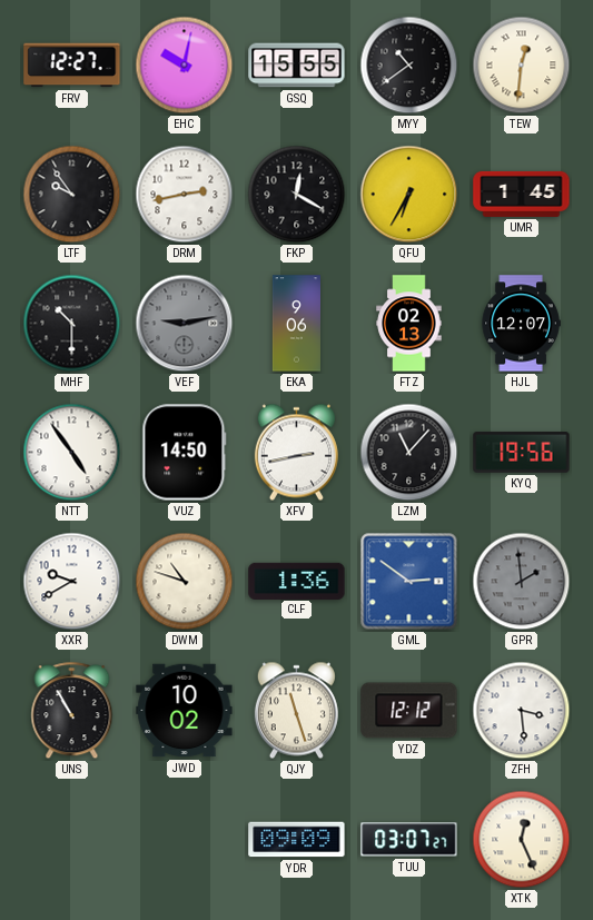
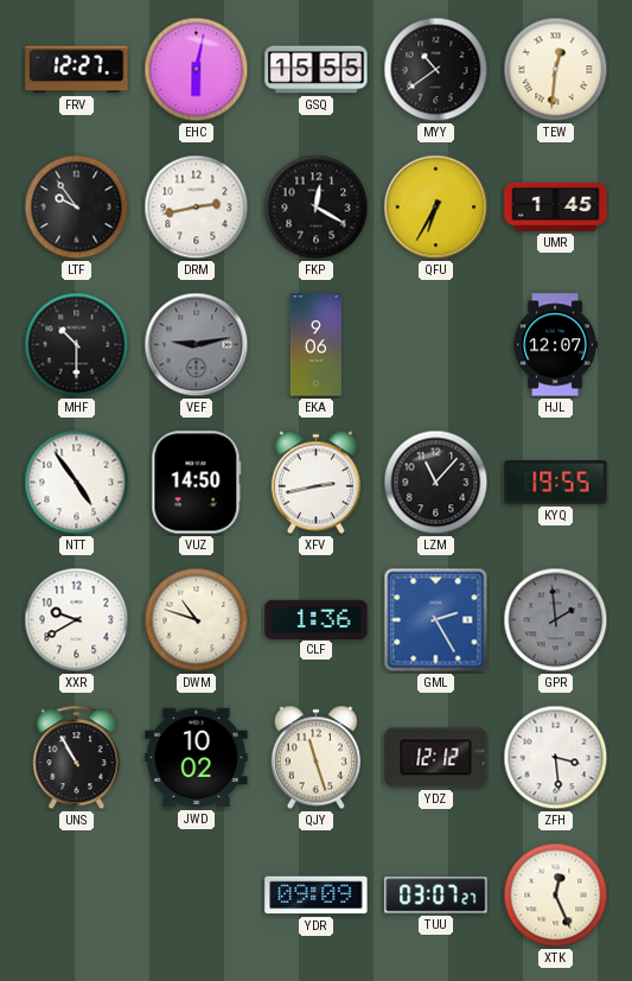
EHC: 10:02 -> 6:02 (197, 70)
FTZ: 02:13 -> none (409, 324)
KYQ: 19:56 -> 19:55 (556, 483)
GML: 2:51 -> 2:25 (436, 620)
